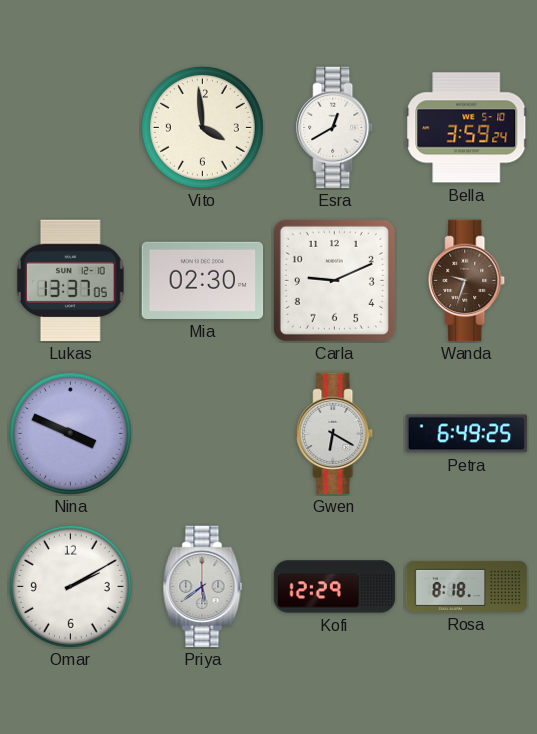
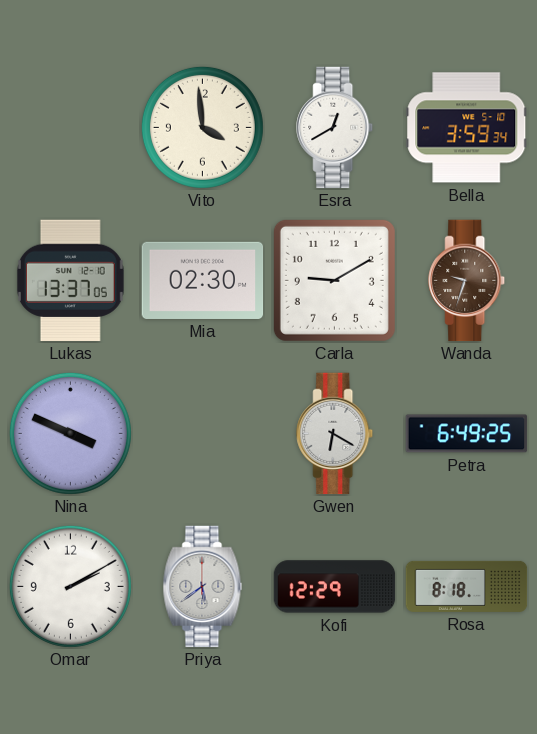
Bella: 3:59:24 -> 3:59:34 (467, 128)
Carla: 9:11 -> 9:10 (334, 280)
